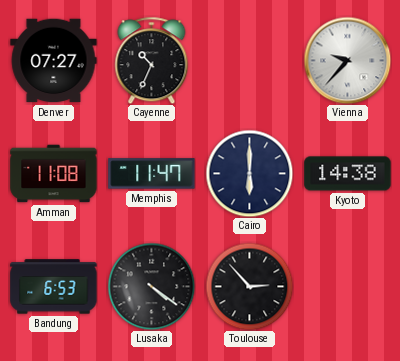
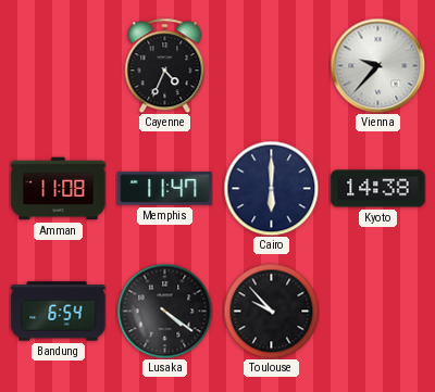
Denver: 07:27 -> none (54, 61)
Cayenne: 10:34 -> 4:34 (165, 65)
Bandung: 6:53 -> 6:54 (59, 312)
Toulouse: 2:53 -> 9:53 (271, 311)
